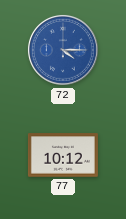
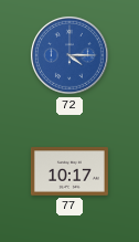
77: 10:12 -> 10:17 (69, 171)
